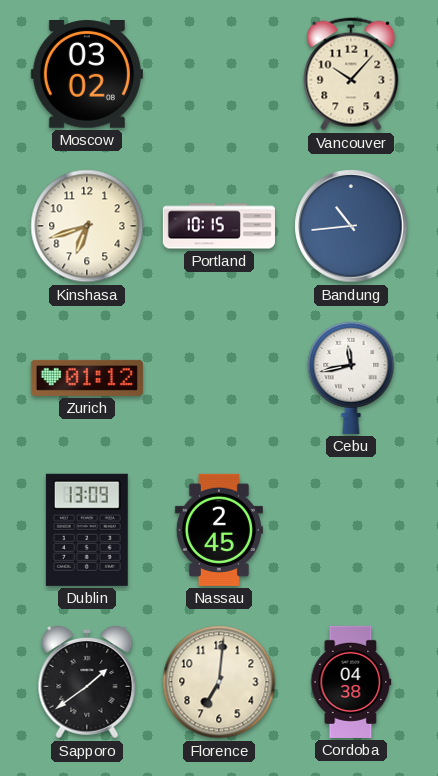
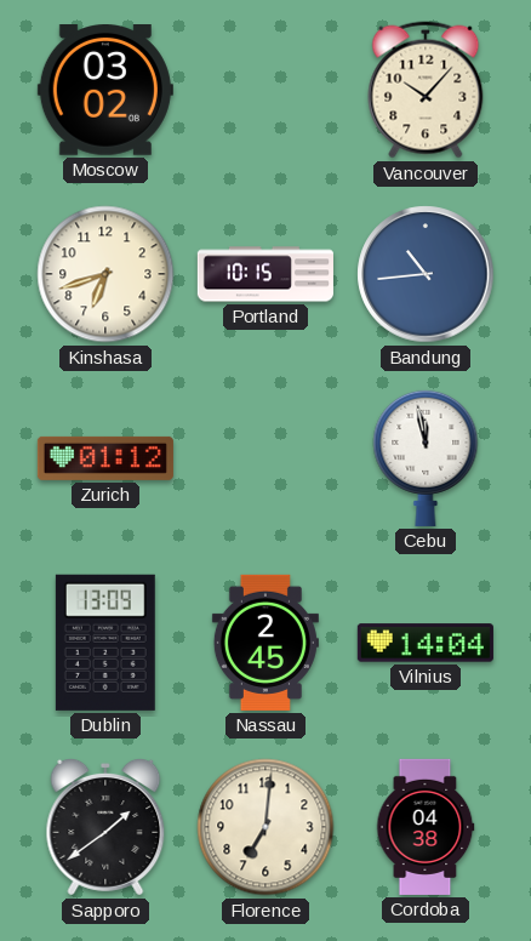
Cebu: 11:43 -> 11:58 (426, 457)
Vilnius: none -> 14:04 (426, 643)
